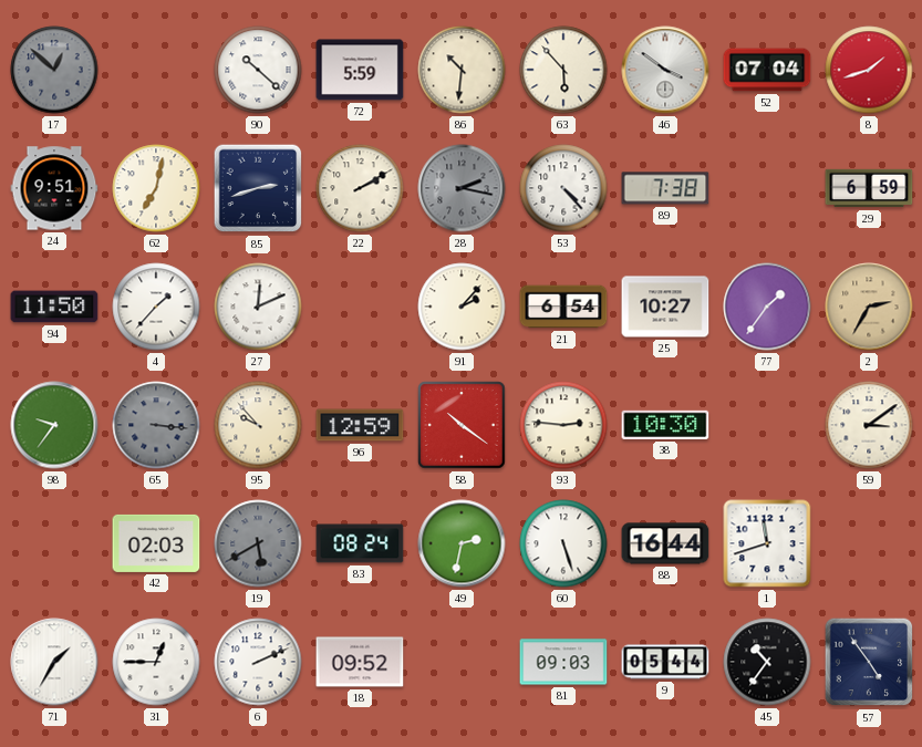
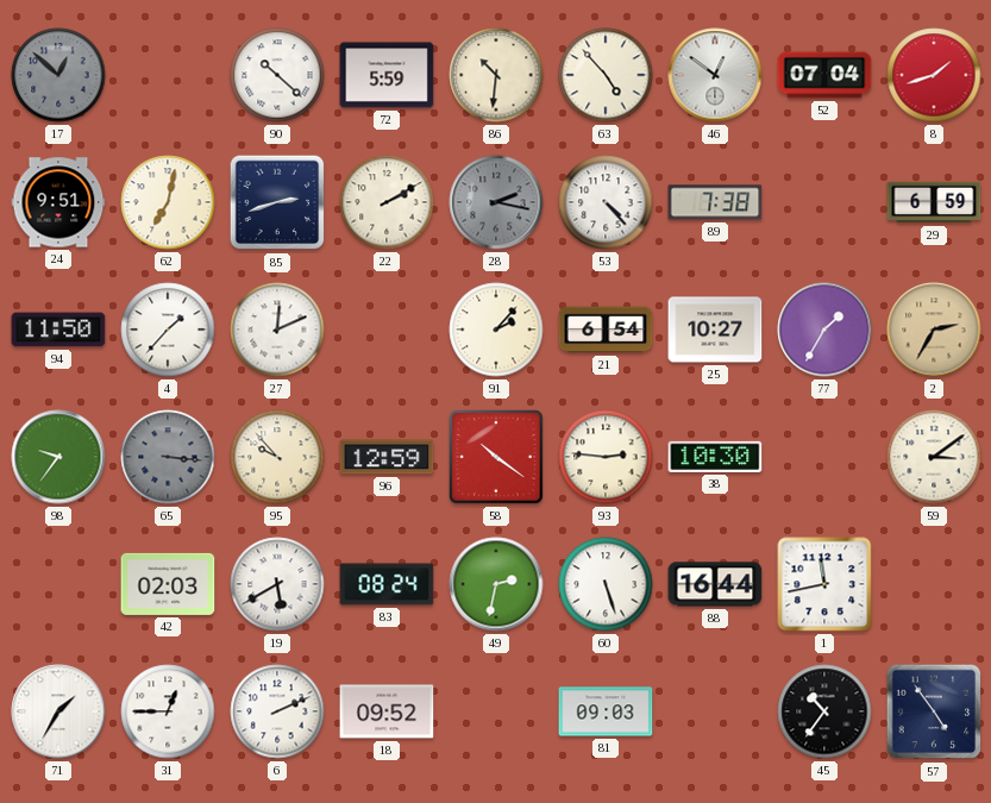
63: 5:53 -> 4:53 (606, 75)
46: 3:51 -> 12:51 (715, 75)
77: 1:36 -> 1:35 (824, 330)
19 dial: grey -> white (277, 584)
1: 11:42 -> 11:43 (824, 584)
9: 05:44 -> none (665, 662)
